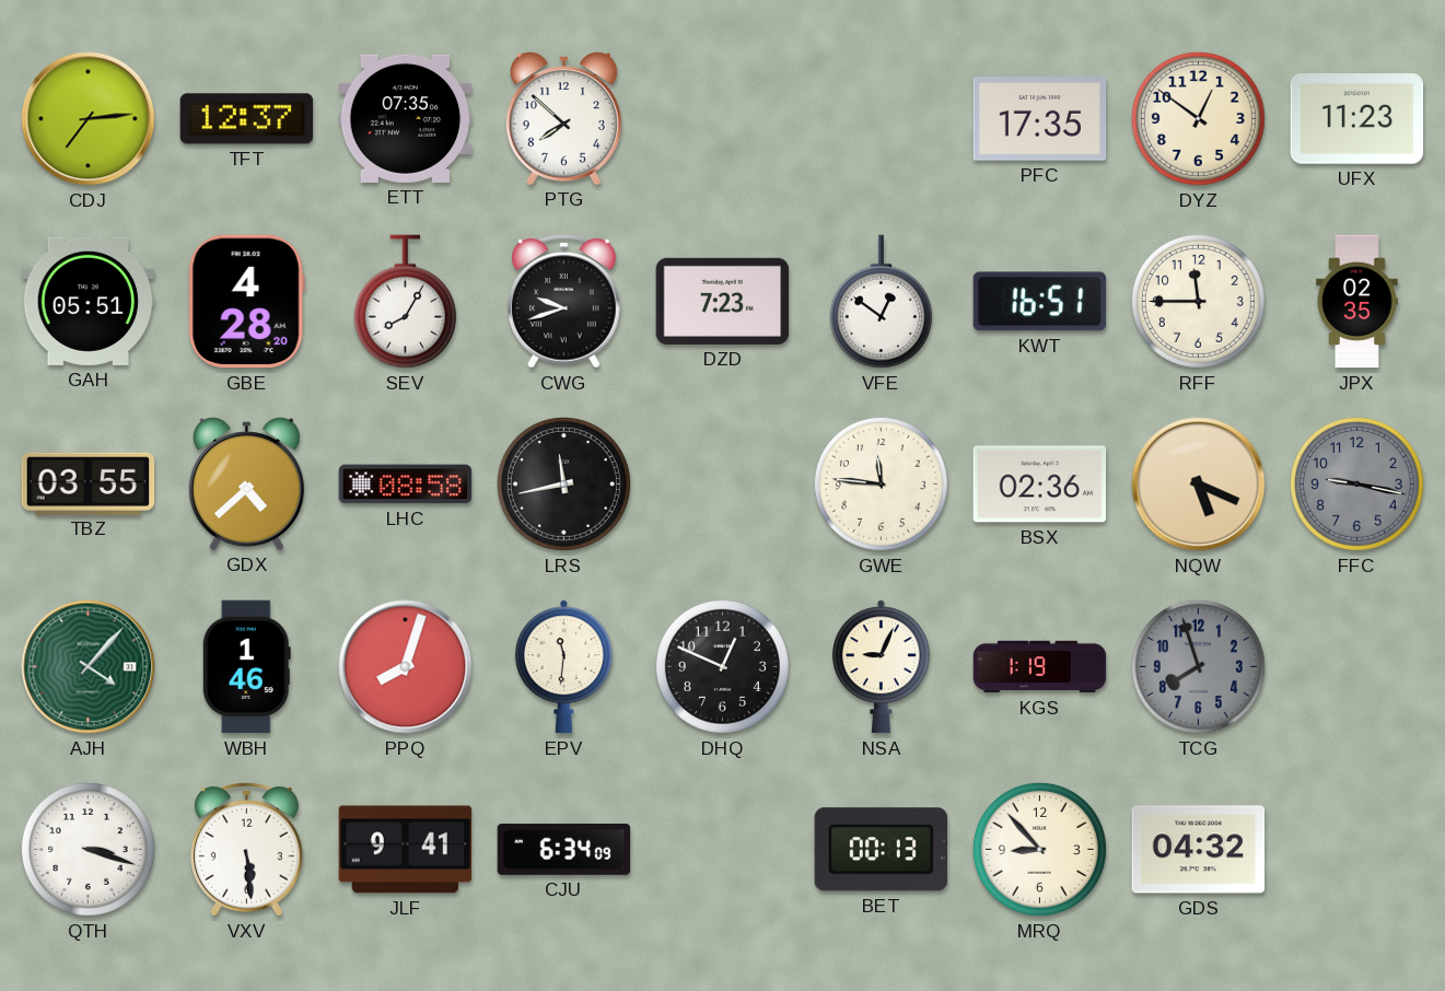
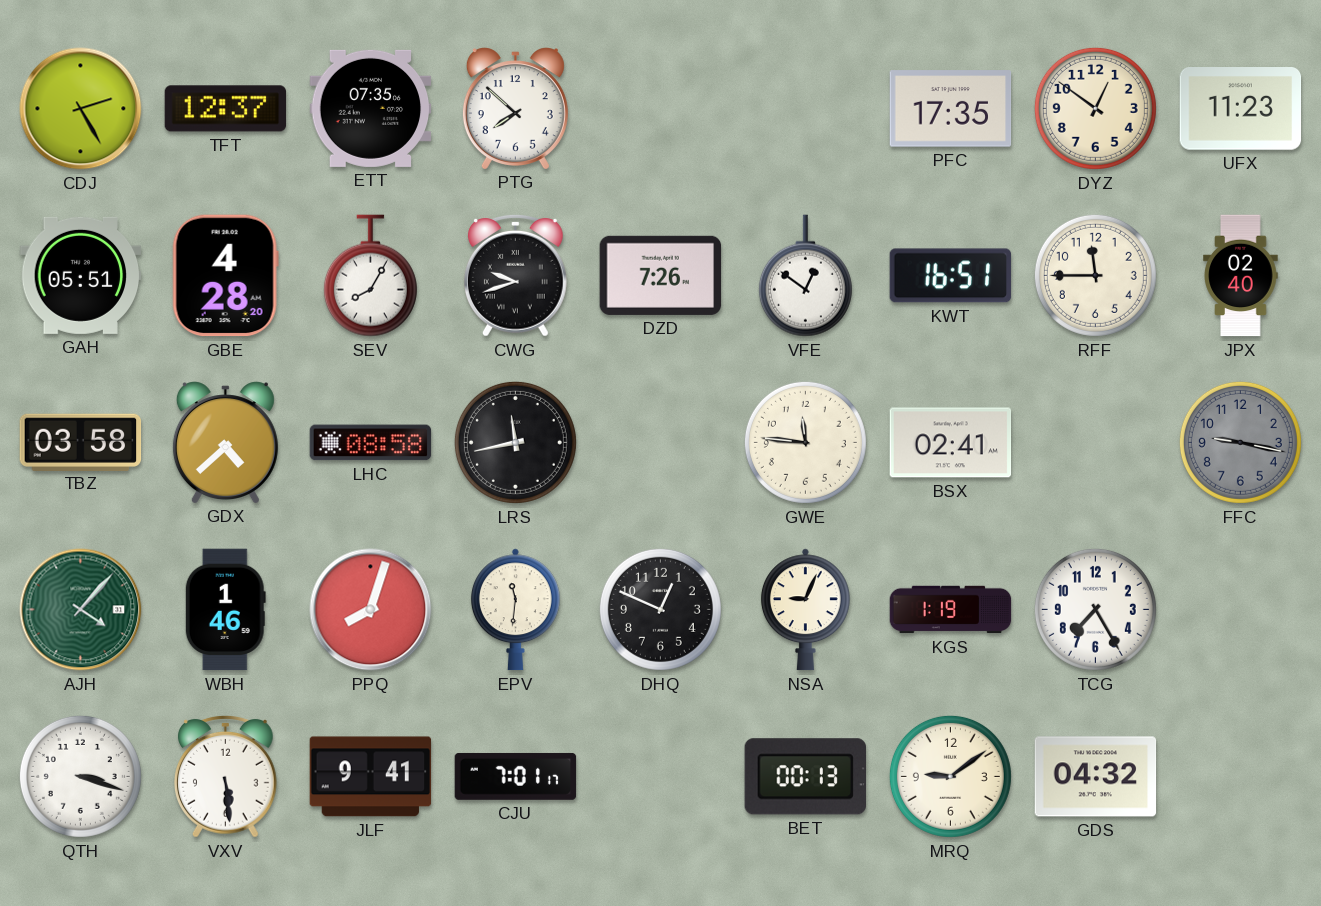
CDJ: 7:14 -> 2:25 (81, 109)
DZD: 7:23 -> 7:26 (661, 275)
JPX: 02:35 -> 02:40 (1241, 276)
TBZ: 03:55 -> 03:58 (81, 442)
BSX: 02:36 -> 02:41 (951, 443)
NQW: 5:19 -> none (1199, 485)
TCG: 7:57 -> 7:25 (1095, 609)
TCG dial: grey -> white (1095, 609)
CJU: 6:34 -> 7:01 (516, 776)
MRQ: 8:53 -> 9:09 (950, 776)
